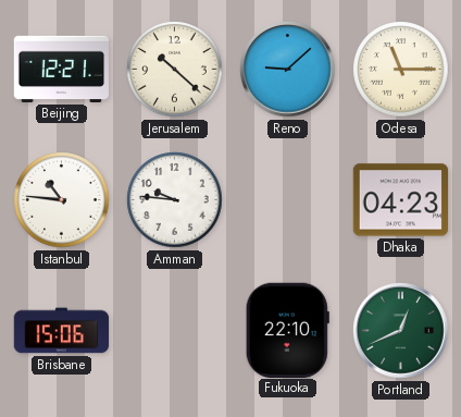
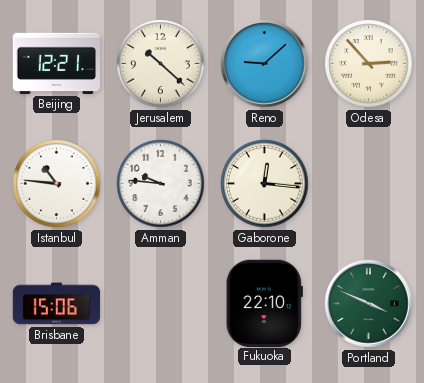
Odesa: 11:15 -> 2:53 (369, 64)
Gaborone: none -> 12:16 (265, 184)
Dhaka: 04:23 -> none (401, 200)
Portland: 12:41 -> 3:49 (369, 304)
